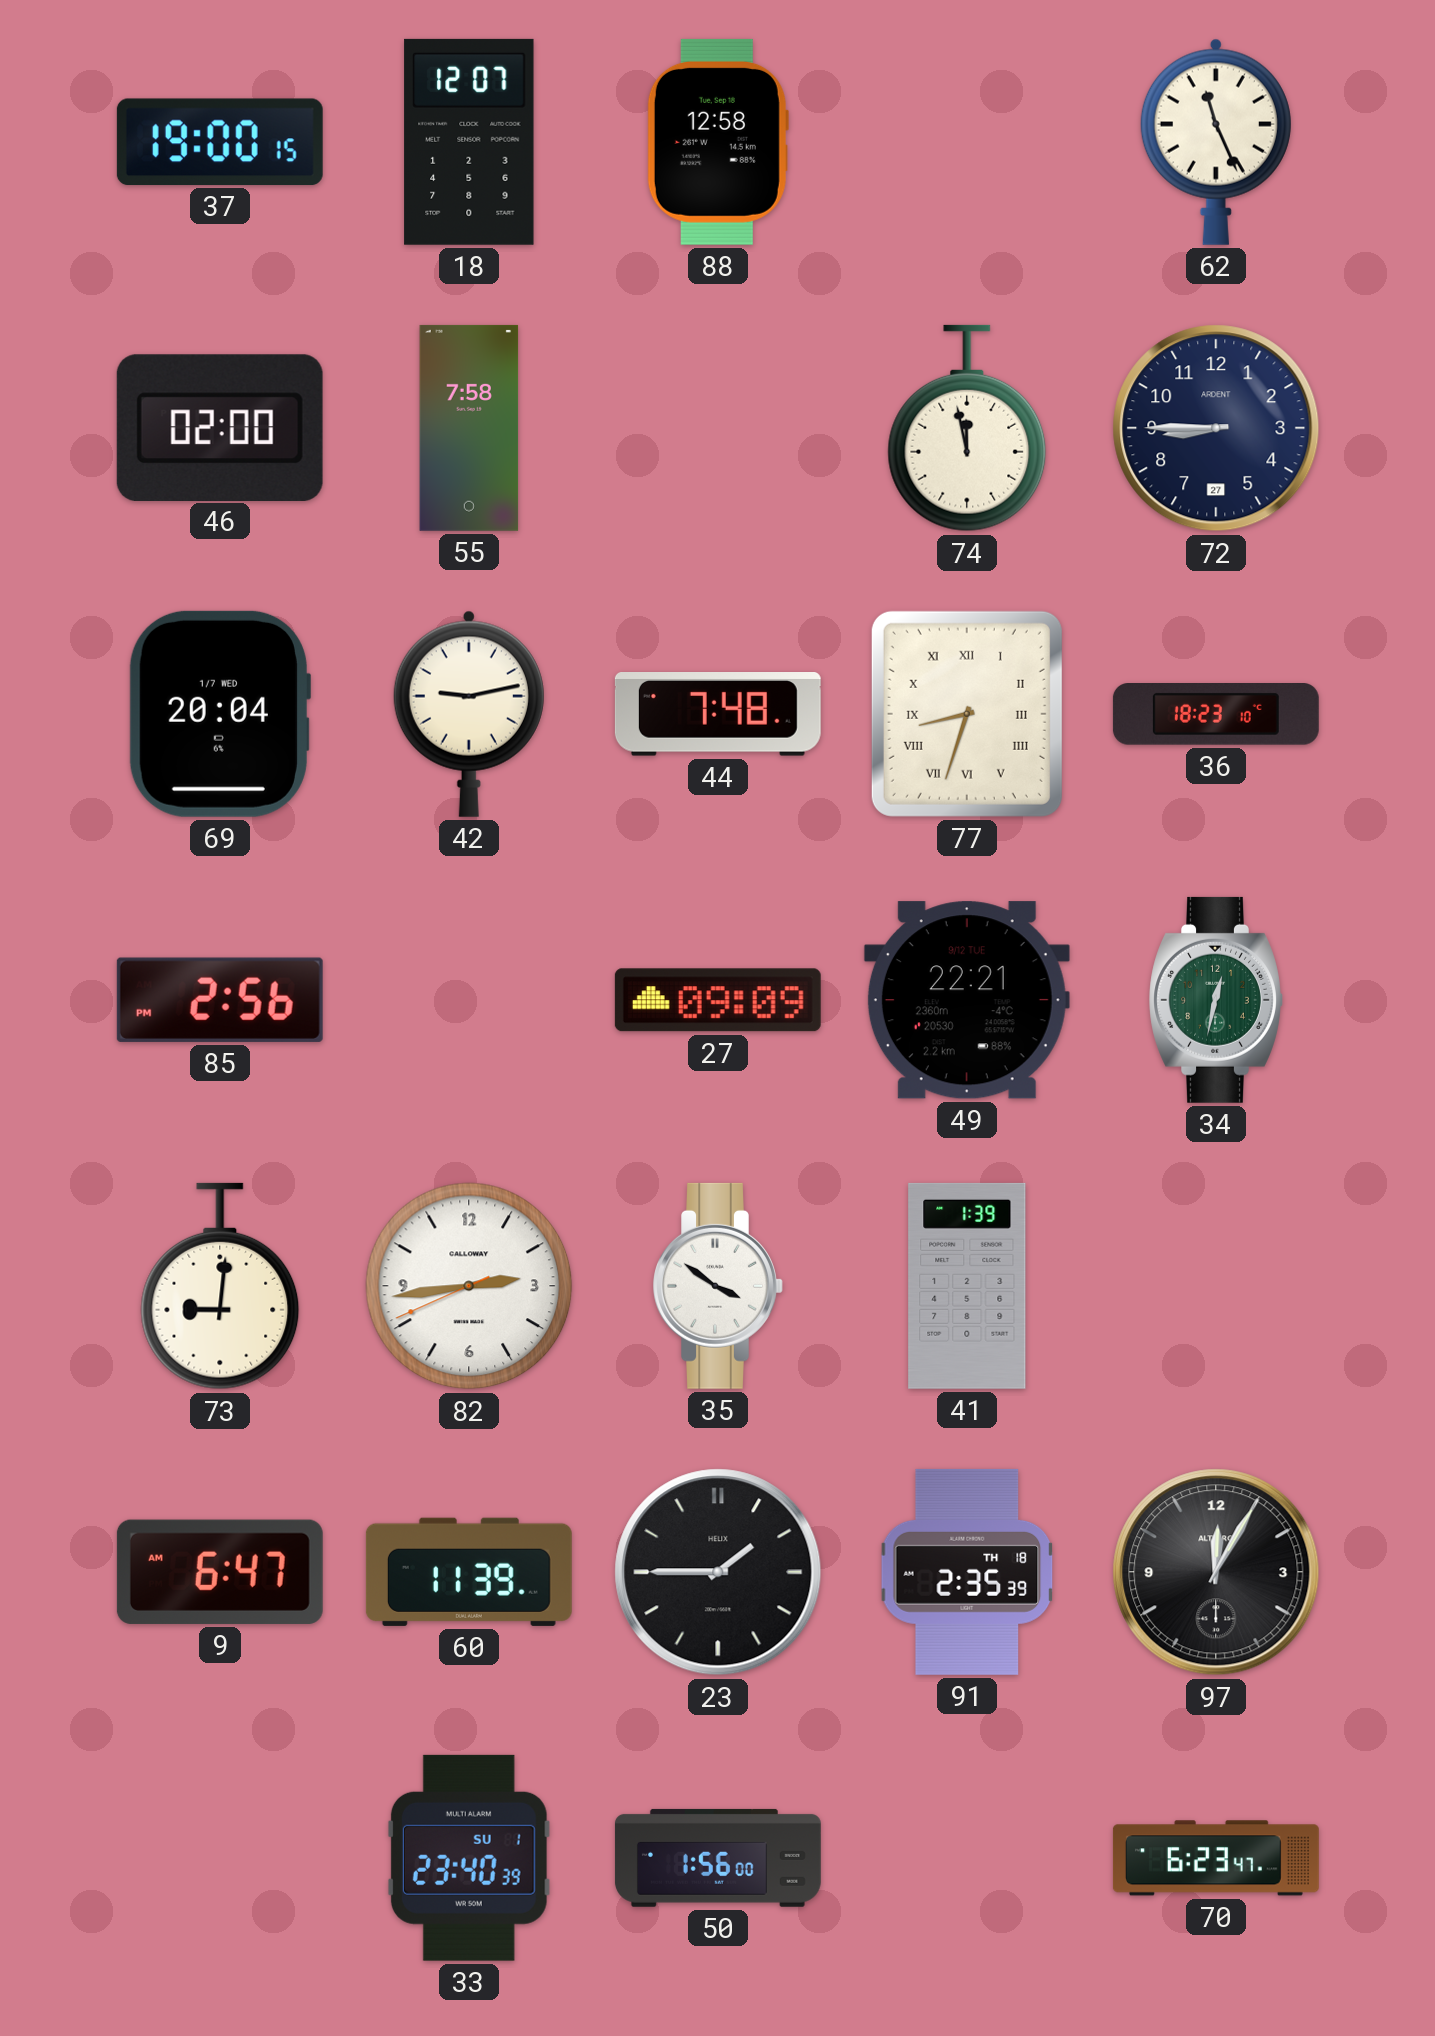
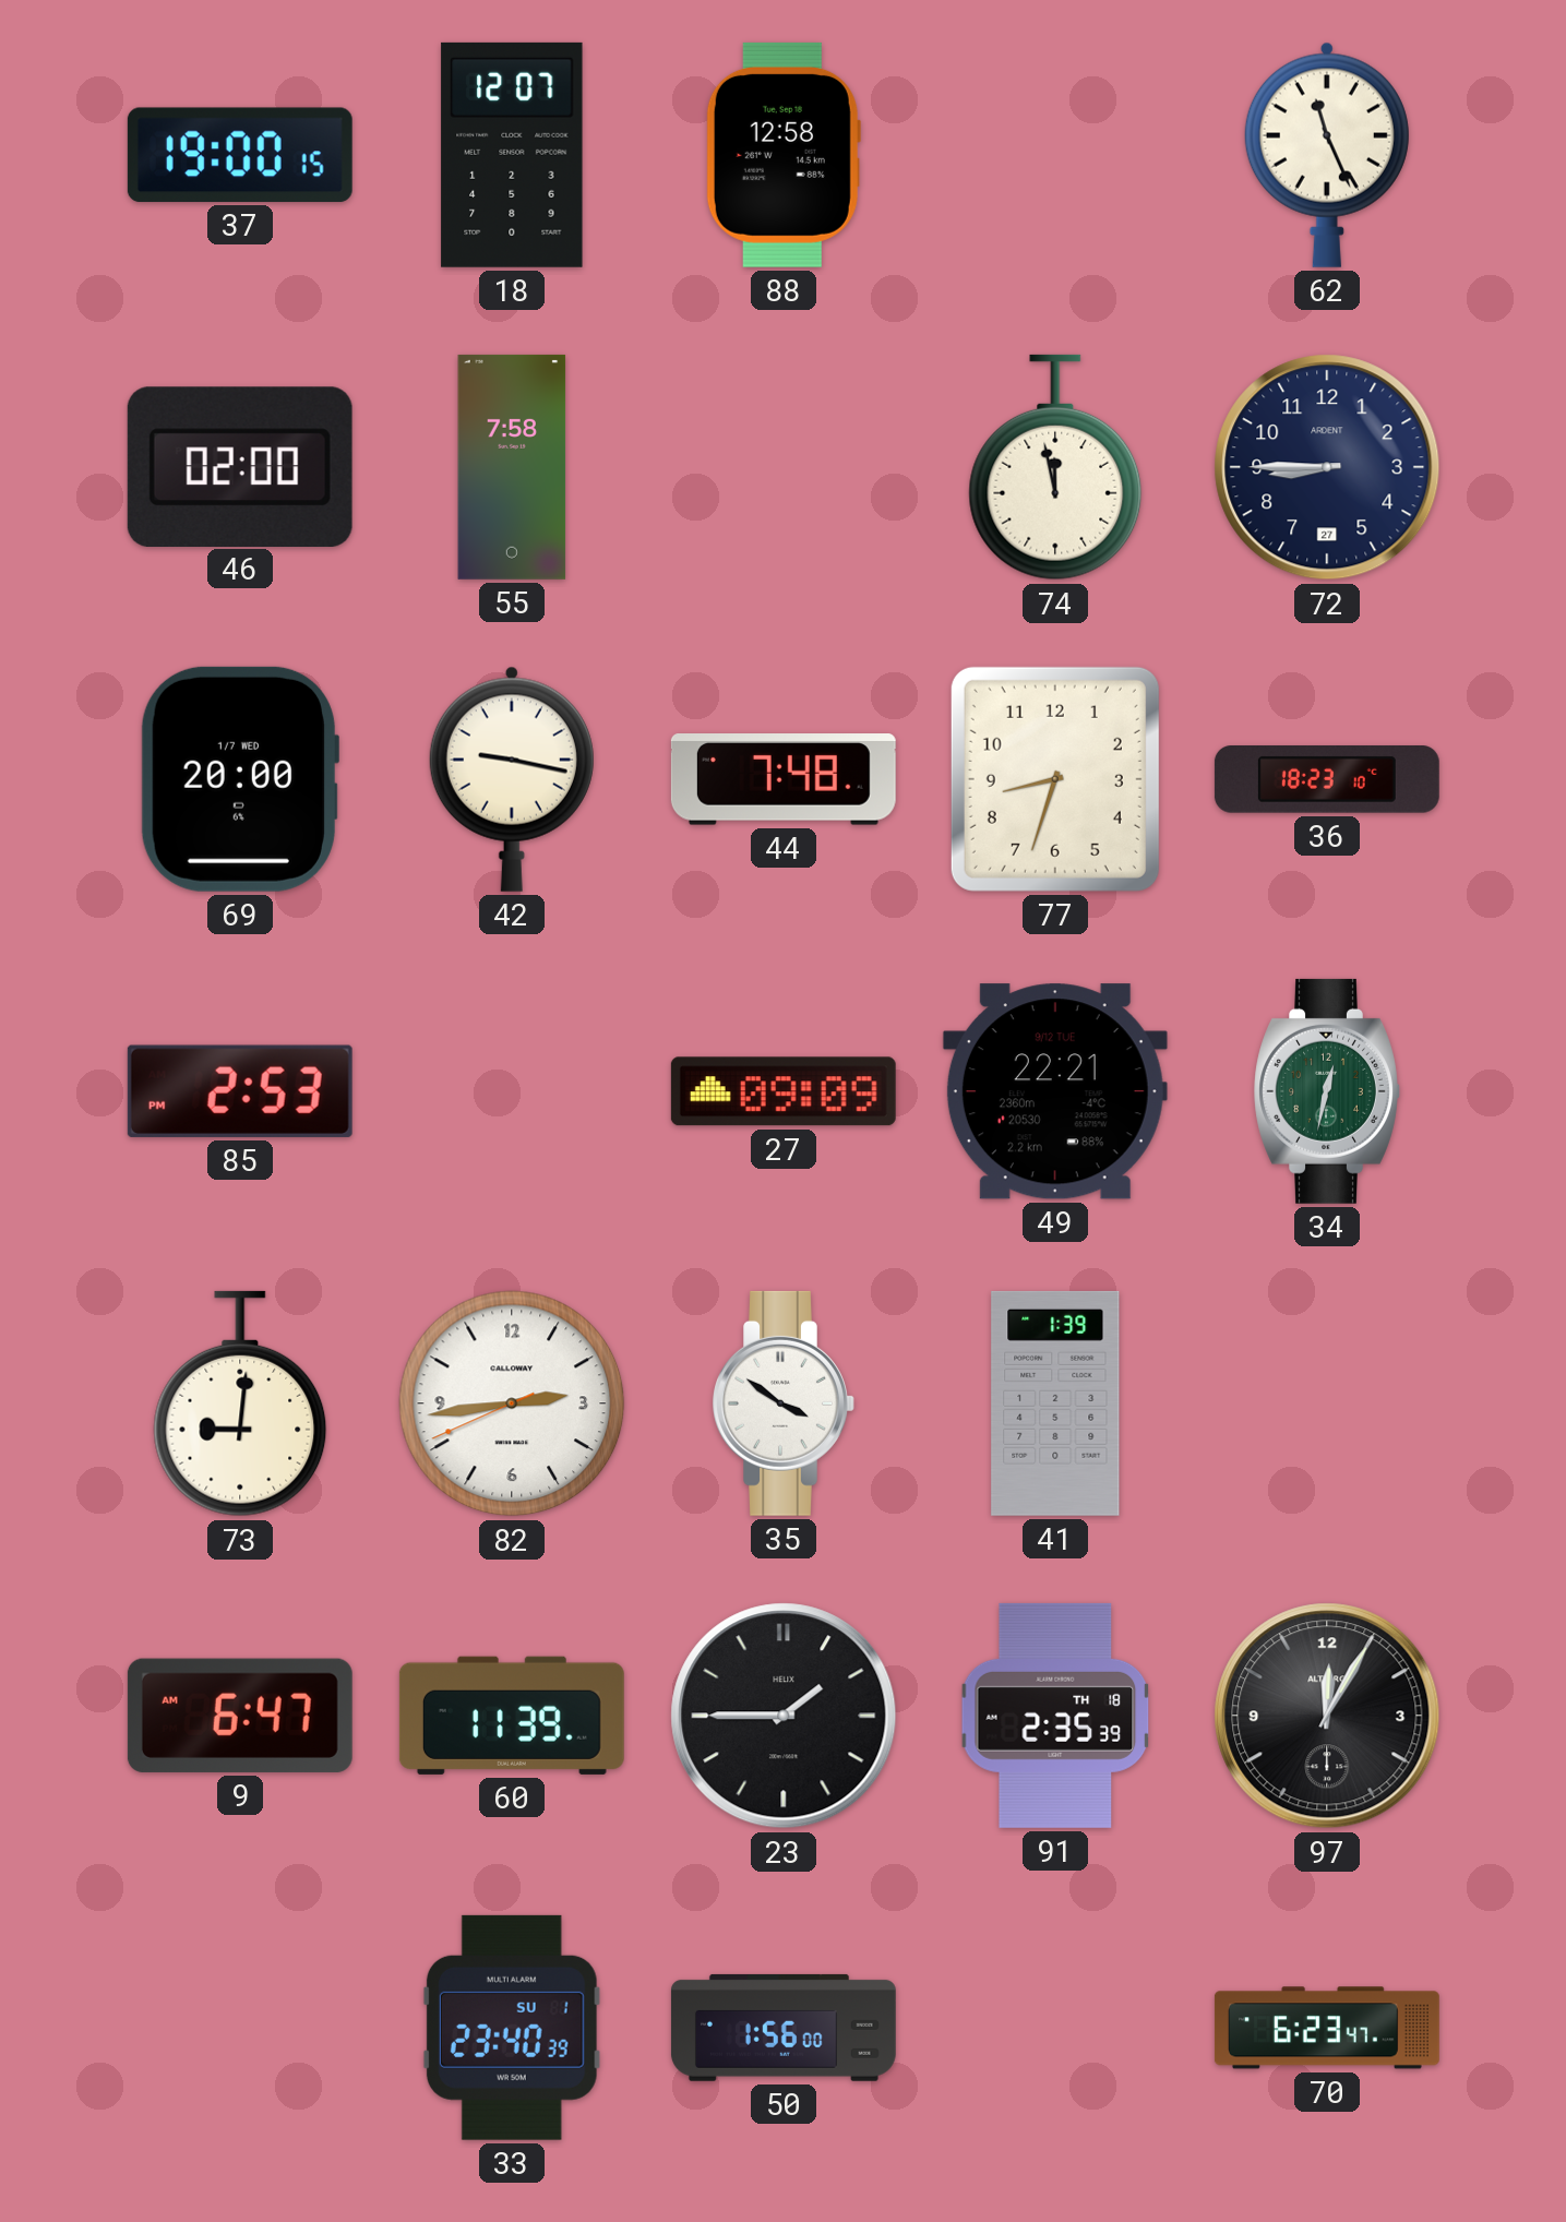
69: 20:04 -> 20:00 (239, 779)
42: 9:13 -> 9:17 (512, 779)
77 numerals: Roman -> Arabic (1055, 779)
85: 2:56 -> 2:53 (240, 1091)
